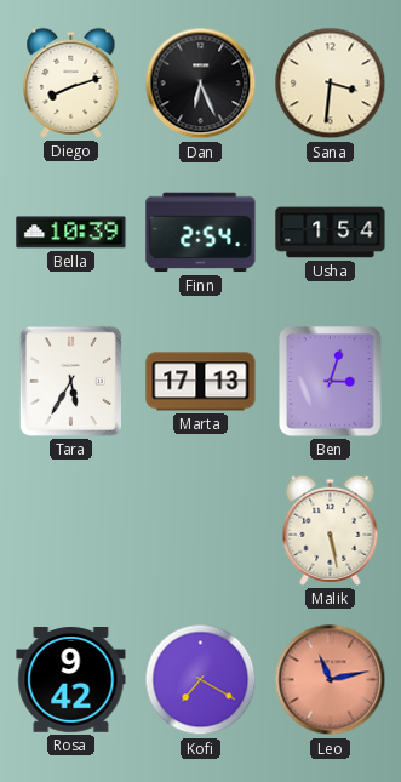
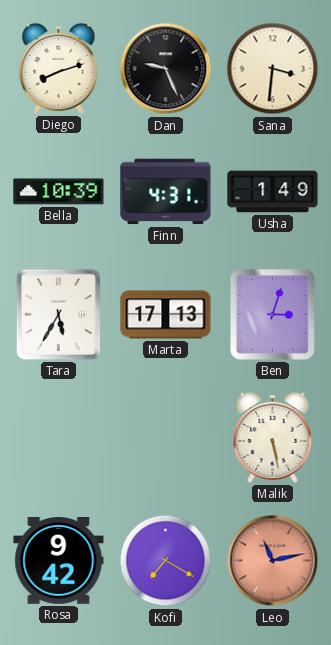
Dan: 6:26 -> 9:26 (166, 69)
Finn: 2:54 -> 4:31 (166, 192)
Usha: 1:54 -> 1:49 (273, 192)
